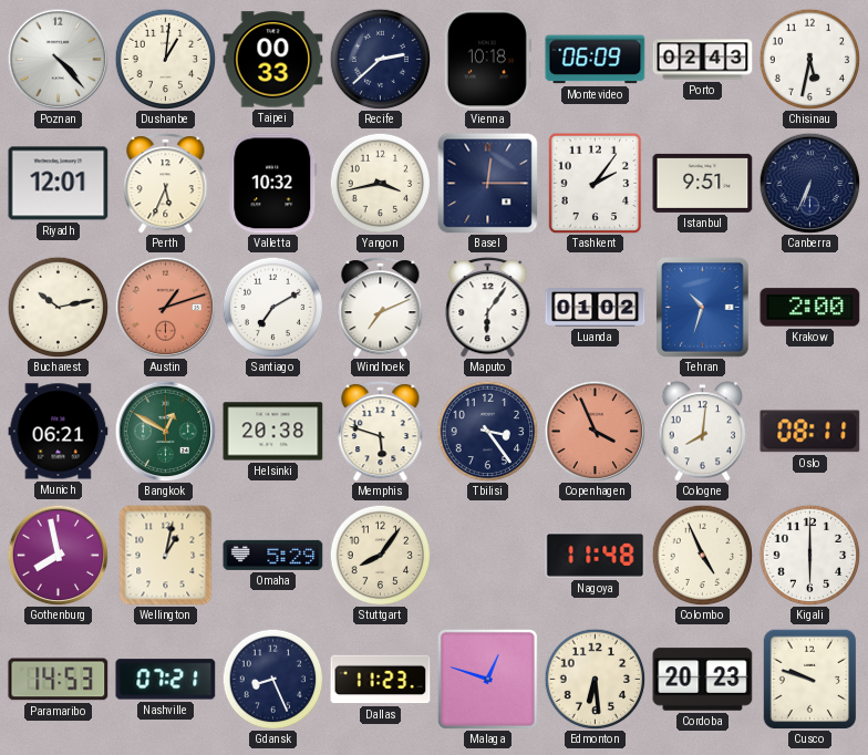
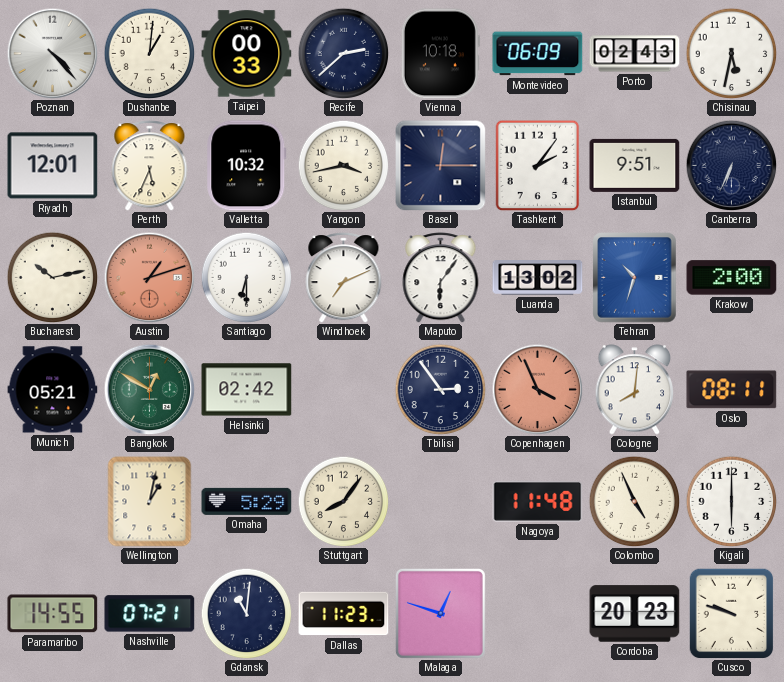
Santiago: 7:10 -> 6:30 (246, 277)
Luanda: 01:02 -> 13:02 (538, 278)
Munich: 06:21 -> 05:21 (53, 390)
Helsinki: 20:38 -> 02:42 (247, 390)
Memphis: 5:48 -> none (381, 432)
Tbilisi: 3:24 -> 2:54 (440, 389)
Gothenburg: 7:58 -> none (58, 555)
Paramaribo: 14:53 -> 14:55 (53, 614)
Gdansk: 8:26 -> 11:01 (246, 613)
Edmonton: 6:29 -> none (595, 679)
